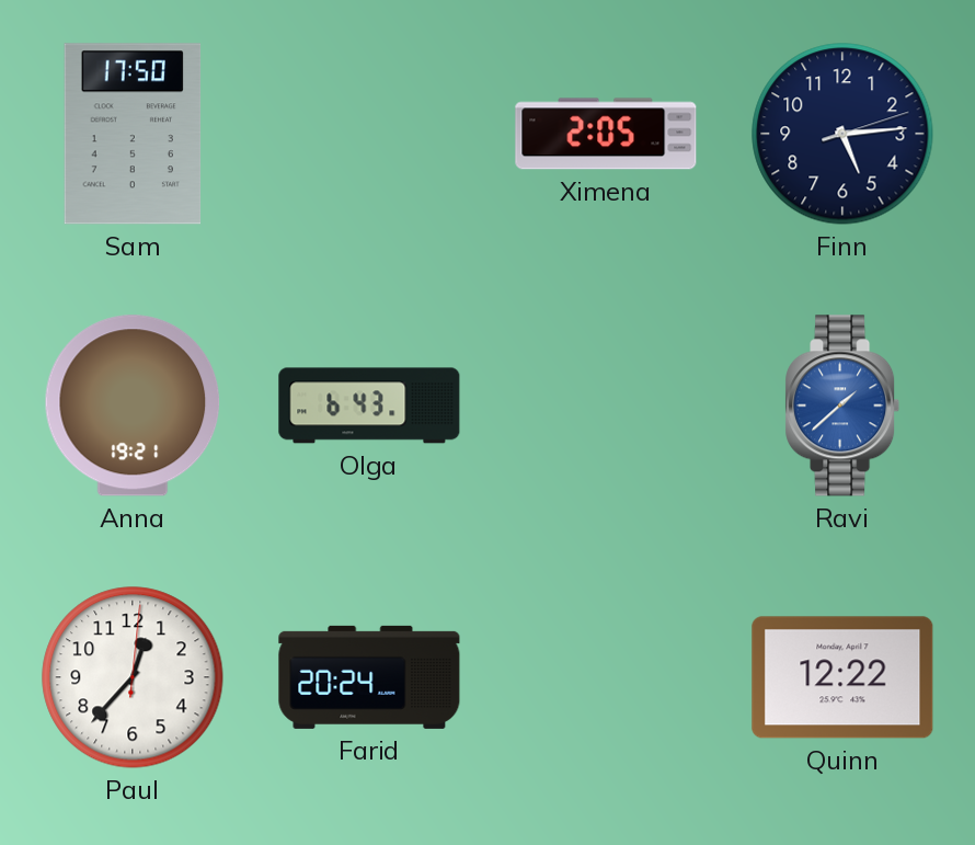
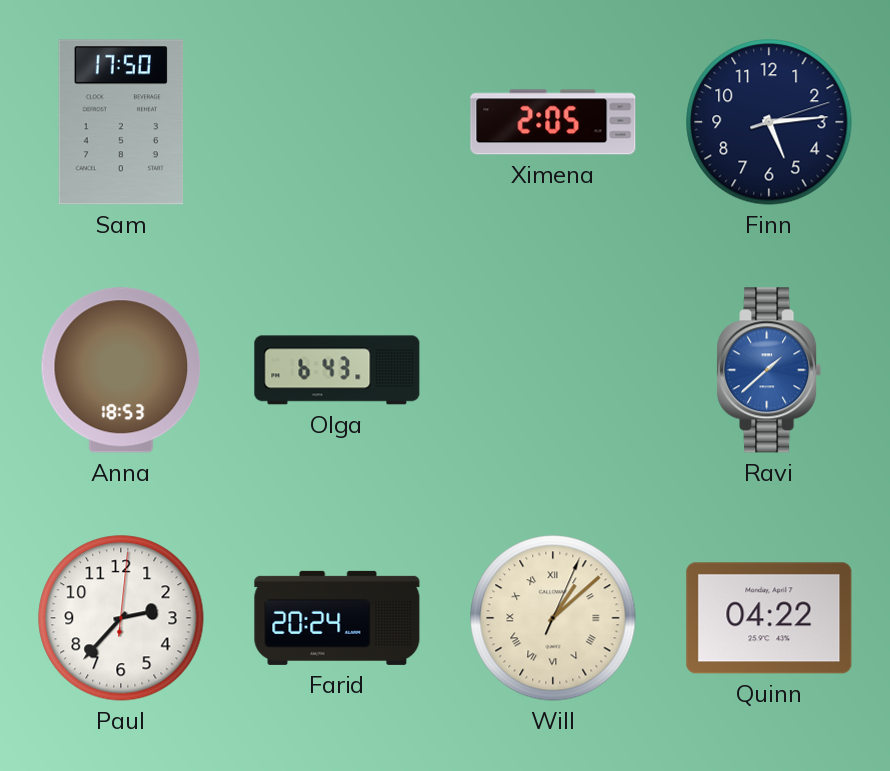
Anna: 19:21 -> 18:53 (121, 370)
Paul: 12:37 -> 2:37 (121, 618)
Will: none -> 1:08 (553, 618)
Quinn: 12:22 -> 04:22 (769, 618)
